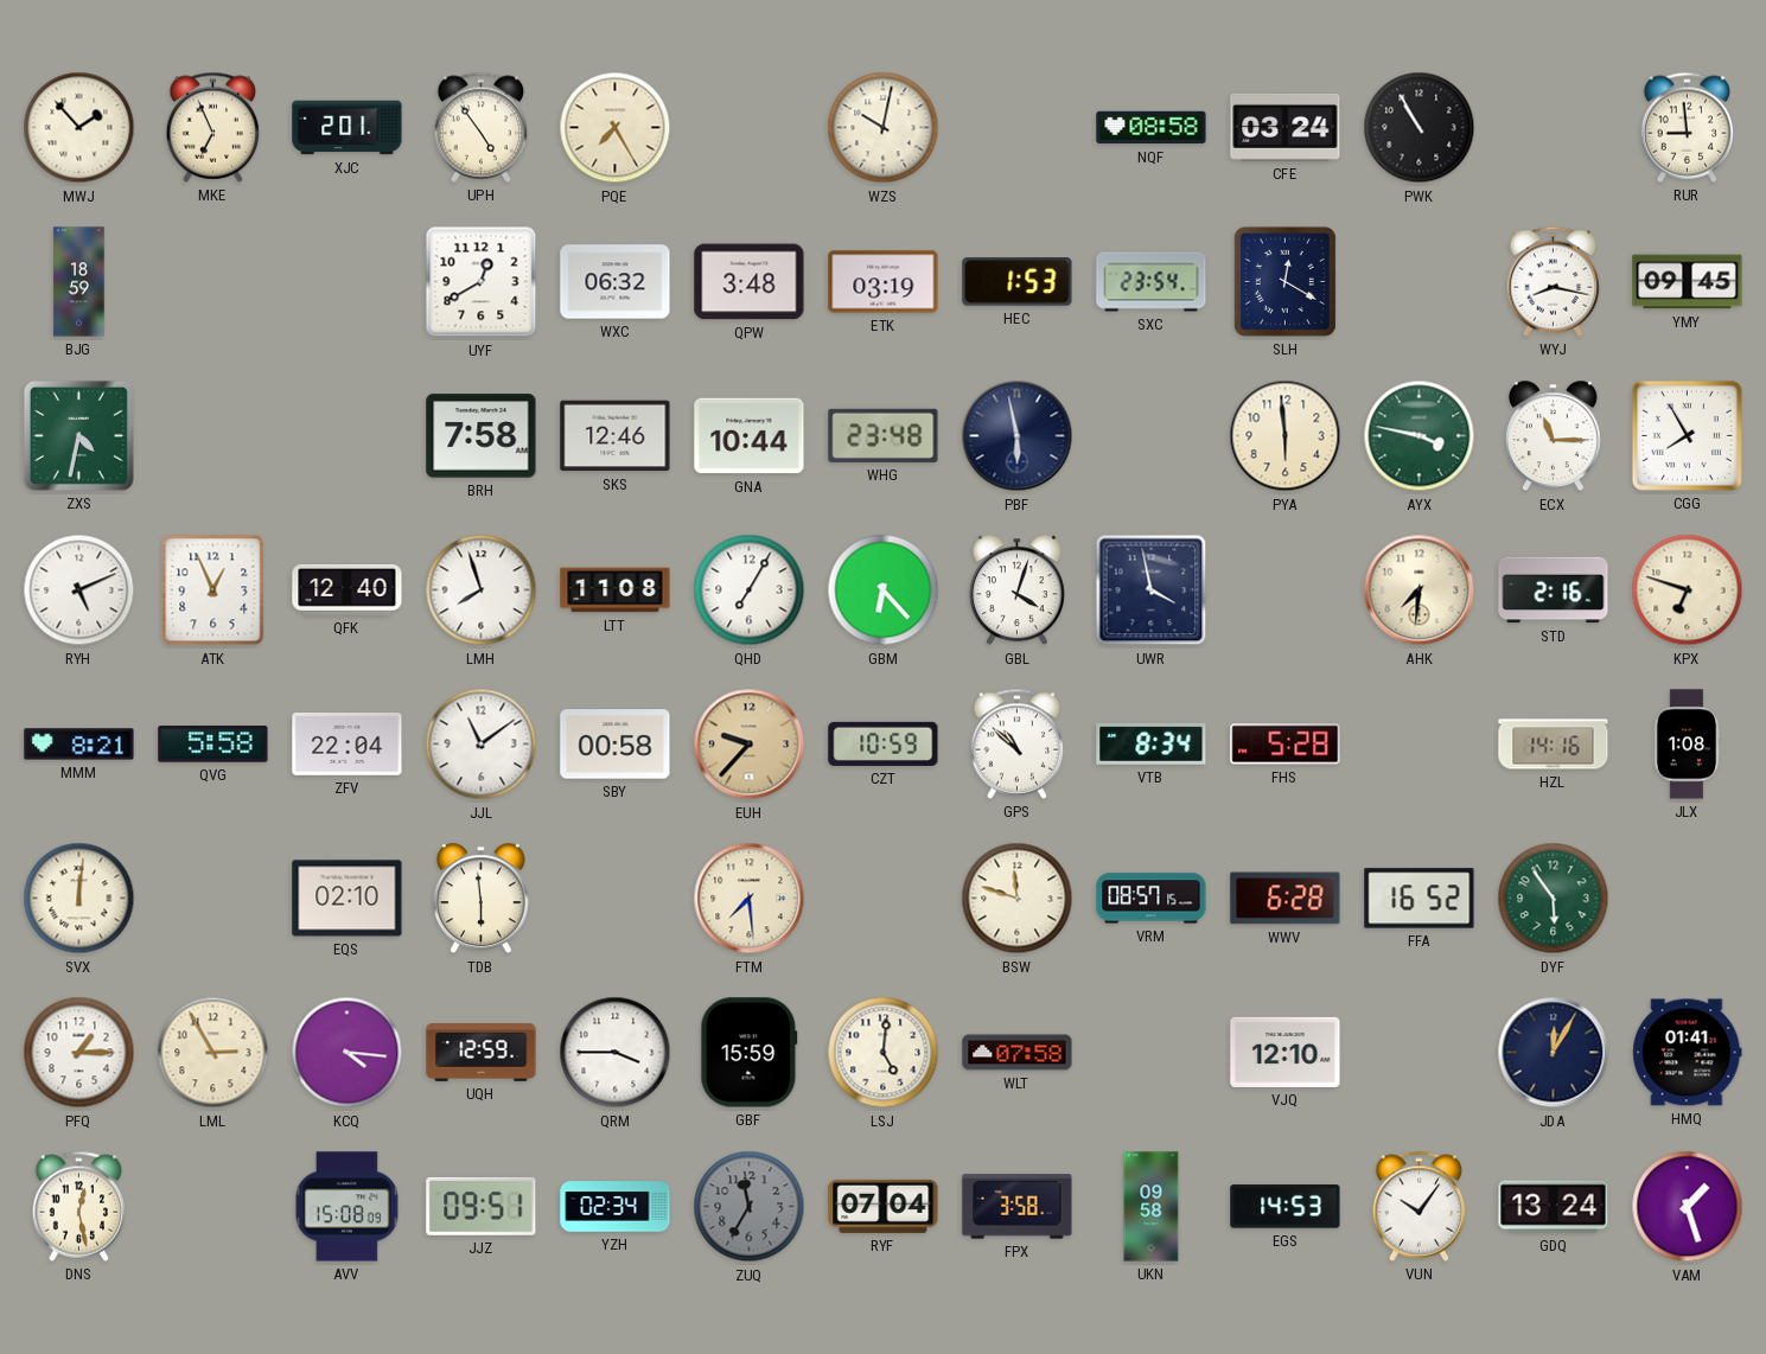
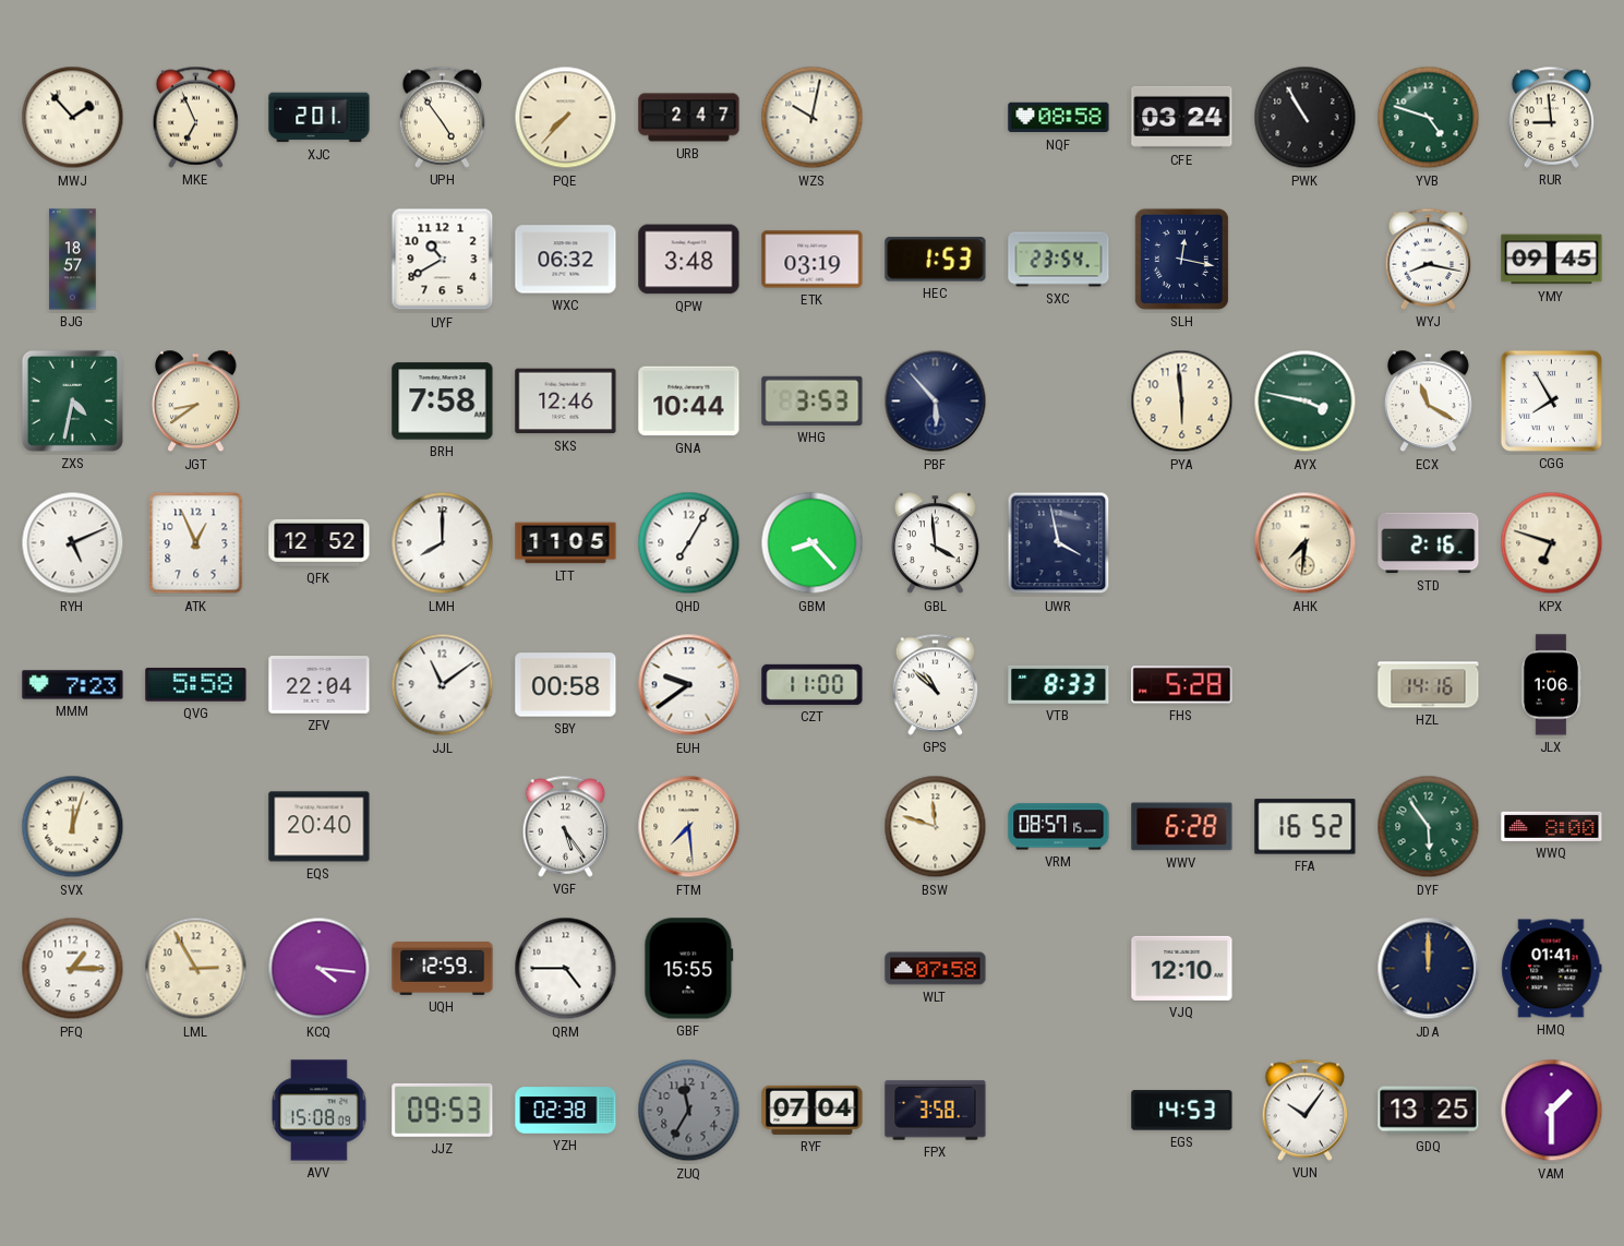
PQE: 7:25 -> 7:37 (566, 118)
URB: none -> 2:47 (689, 118)
YVB: none -> 4:48 (1429, 118)
BJG: 18:59 -> 18:57 (73, 260)
UYF: 12:40 -> 10:40 (443, 260)
SLH: 12:20 -> 12:17 (1181, 259)
JGT: none -> 8:39 (195, 402)
WHG: 23:48 -> 3:53 (813, 400)
PBF: 5:58 -> 5:53 (936, 402)
ECX: 11:15 -> 11:20 (1428, 402)
QFK: 12:40 -> 12:52 (320, 542)
LMH: 7:57 -> 8:00 (443, 543)
LTT: 11:08 -> 11:05 (566, 543)
GBM: 6:23 -> 8:23 (813, 543)
GBL: 4:03 -> 3:59 (935, 543)
MMM: 8:21 -> 7:23 (73, 685)
EUH: 9:37 -> 9:39 (689, 685)
EUH dial: champagne -> white (689, 685)
CZT: 10:59 -> 11:00 (813, 684)
VTB: 8:34 -> 8:33 (1059, 684)
JLX: 1:08 -> 1:06 (1551, 685)
SVX: 12:01 -> 12:03 (73, 827)
EQS: 02:10 -> 20:40 (320, 827)
TDB: 5:59 -> none (480, 899)
VGF: none -> 5:24 (566, 826)
WWQ: none -> 8:00 (1552, 826)
QRM: 3:45 -> 4:45 (566, 969)
GBF: 15:59 -> 15:55 (689, 969)
LSJ: 5:01 -> none (884, 1053)
JDA: 12:05 -> 12:00 (1429, 969)
DNS: 12:28 -> none (79, 1206)
JJZ: 09:51 -> 09:53 (443, 1110)
YZH: 02:34 -> 02:38 (566, 1111)
UKN: 09:58 -> none (1152, 1207)
GDQ: 13:24 -> 13:25 (1429, 1111)
VAM: 1:27 -> 1:30 (1552, 1111)
